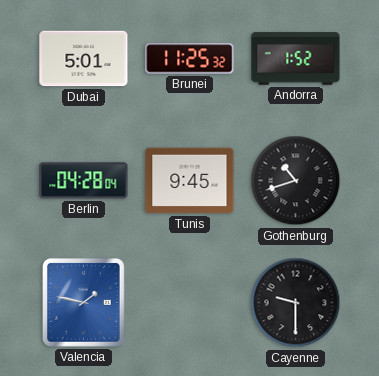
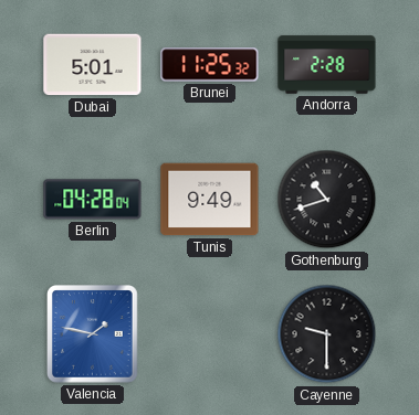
Andorra: 1:52 -> 2:28 (327, 65)
Tunis: 9:45 -> 9:49 (210, 200)
